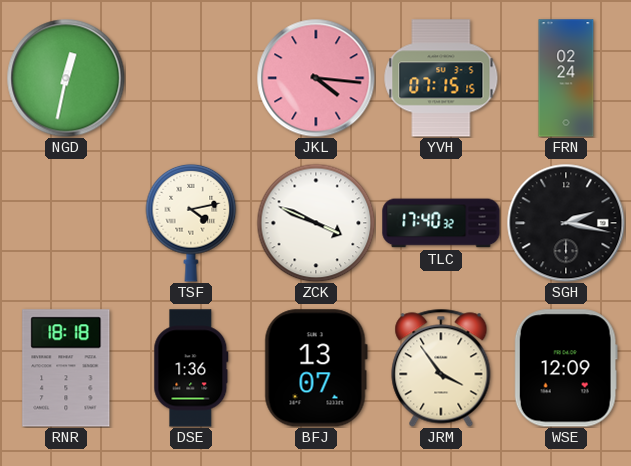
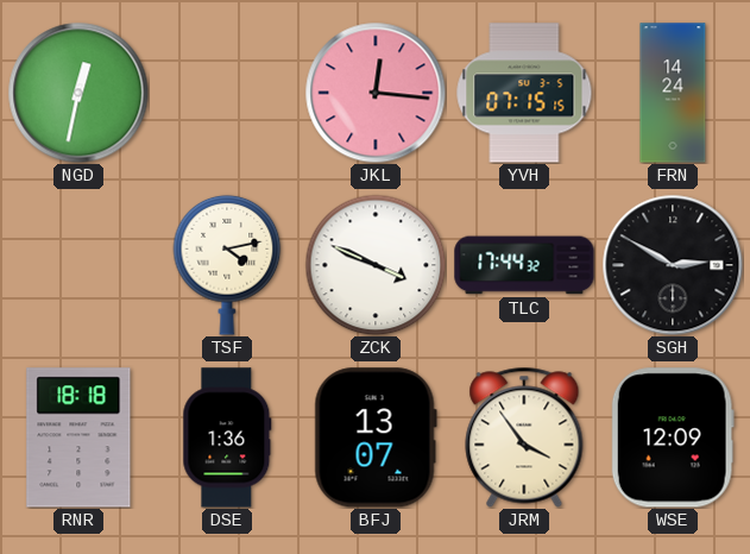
JKL: 4:16 -> 12:16 (376, 93)
FRN: 02:24 -> 14:24 (673, 93)
TLC: 17:40 -> 17:44 (524, 265)
SGH: 2:17 -> 2:50 (673, 265)
